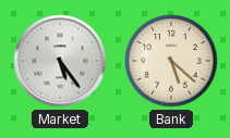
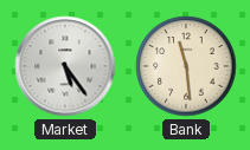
Bank: 5:22 -> 11:29 (186, 66)
